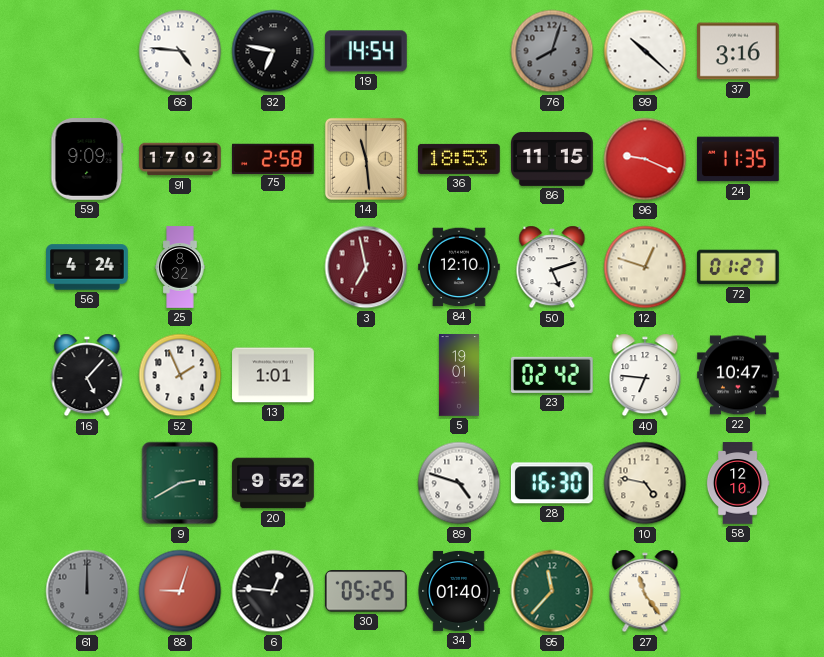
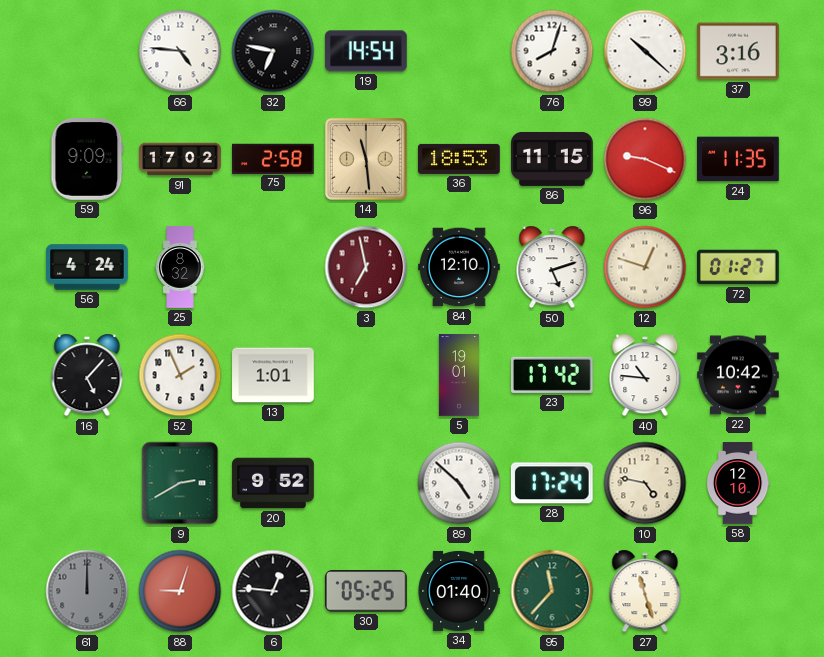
76 dial: grey -> white (552, 51)
23: 02:42 -> 17:42 (553, 375)
40: 6:46 -> 10:46 (645, 375)
22: 10:47 -> 10:42 (738, 375)
89: 4:48 -> 4:52 (459, 483)
28: 16:30 -> 17:24 (552, 483)
27: 11:24 -> 11:27 (645, 591)
